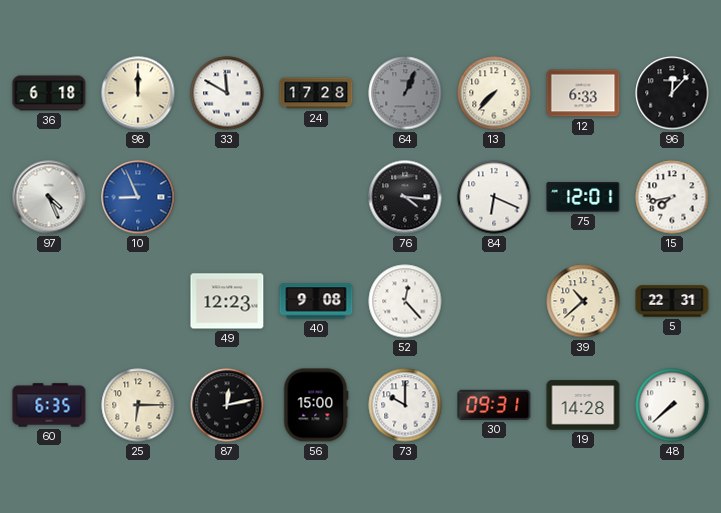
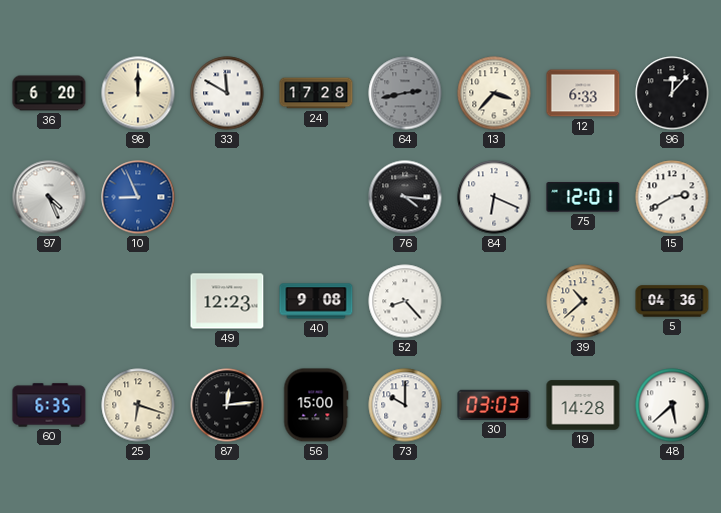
36: 6:18 -> 6:20 (49, 93)
64: 1:04 -> 2:43 (405, 93)
13: 7:37 -> 3:37 (494, 93)
15: 7:43 -> 2:40 (672, 197)
52: 12:23 -> 8:23 (405, 301)
5: 22:31 -> 04:36 (672, 301)
25: 6:15 -> 6:18 (138, 405)
87: 12:13 -> 12:14 (227, 405)
30: 09:31 -> 03:03 (494, 405)
48: 7:38 -> 5:38 (672, 405)
